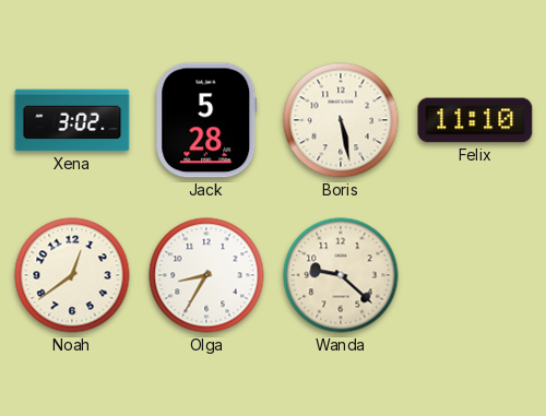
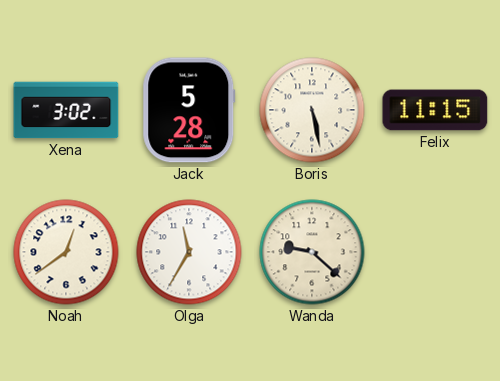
Felix: 11:10 -> 11:15 (435, 110)
Olga: 8:35 -> 11:35 (189, 252)
